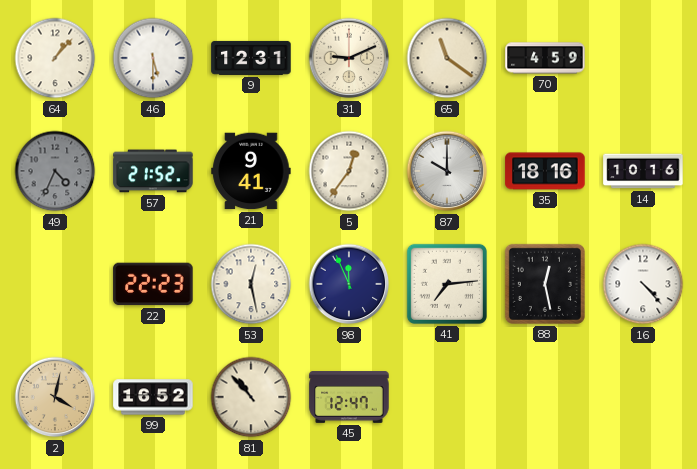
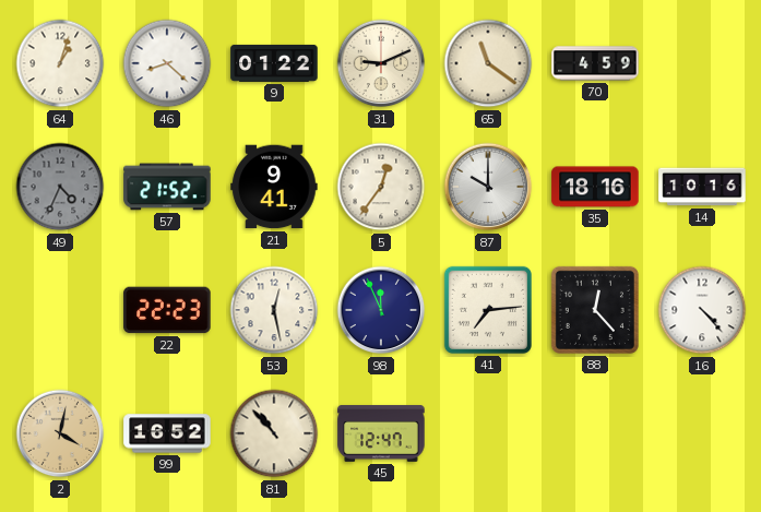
64: 1:07 -> 1:03 (60, 63)
46: 5:30 -> 8:22 (167, 63)
9: 12:31 -> 01:22 (274, 63)
88: 12:28 -> 12:23 (595, 310)
